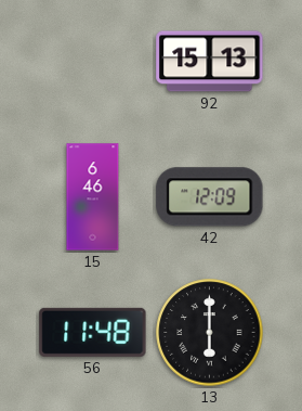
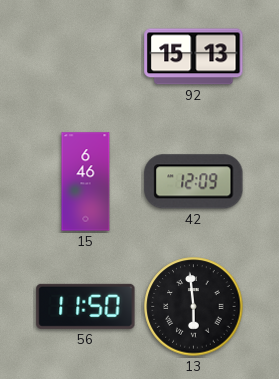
56: 11:48 -> 11:50 (86, 306)
13: 6:00 -> 5:59 (194, 307)
